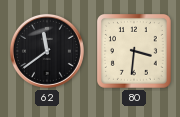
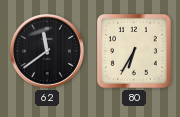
80: 3:31 -> 6:35 (134, 51)
